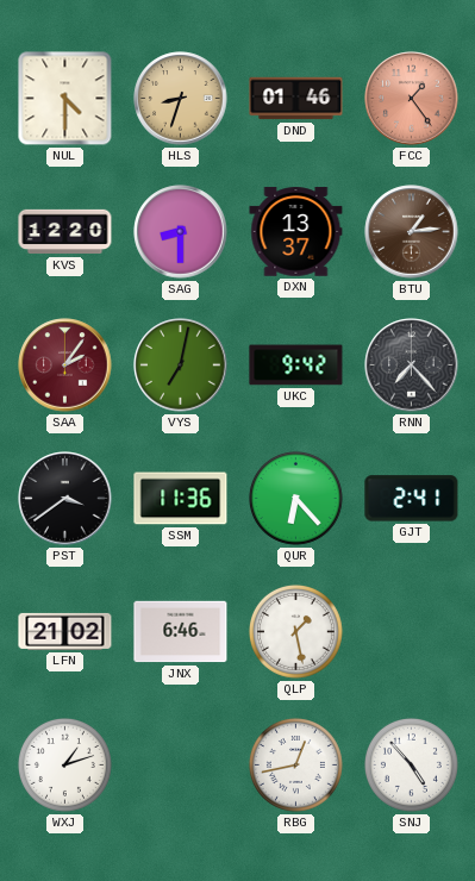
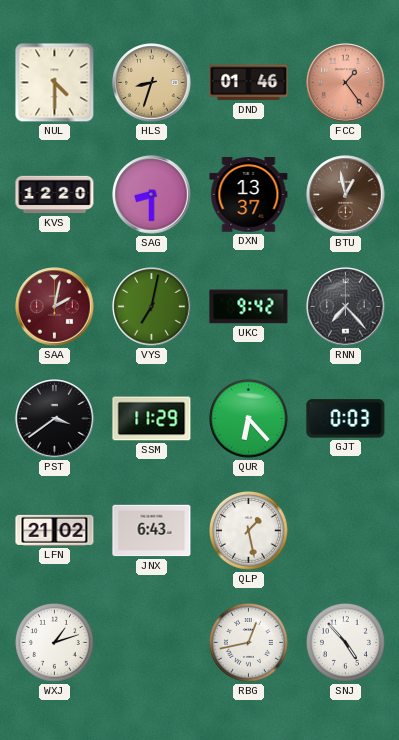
BTU: 1:14 -> 12:58 (346, 195)
SAA: 2:06 -> 2:02 (55, 307)
SSM: 11:36 -> 11:29 (152, 419)
GJT: 2:41 -> 0:03 (346, 419)
JNX: 6:46 -> 6:43 (152, 531)
